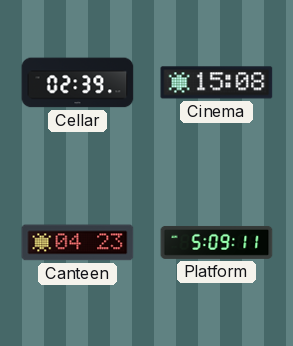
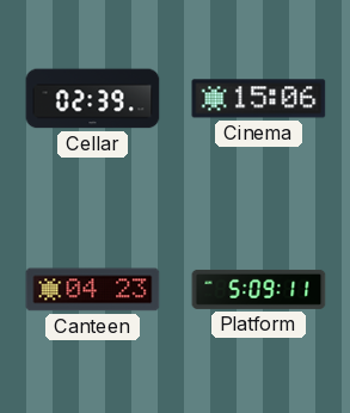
Cinema: 15:08 -> 15:06 (259, 99)
